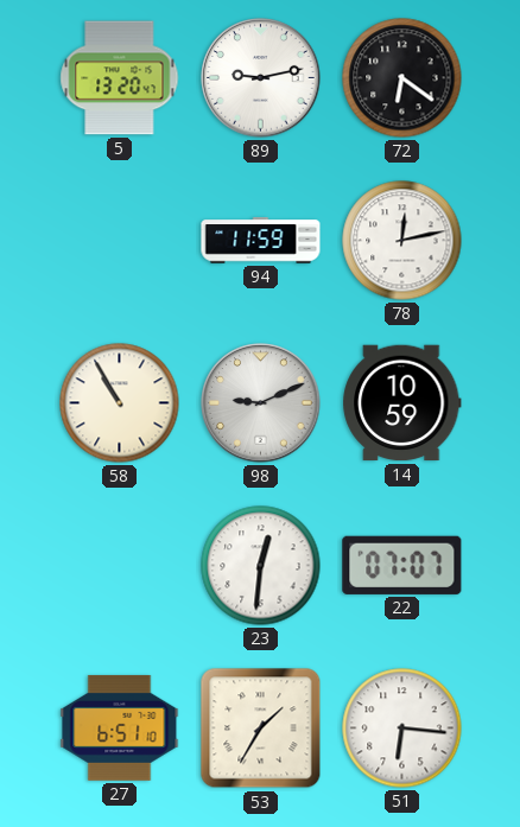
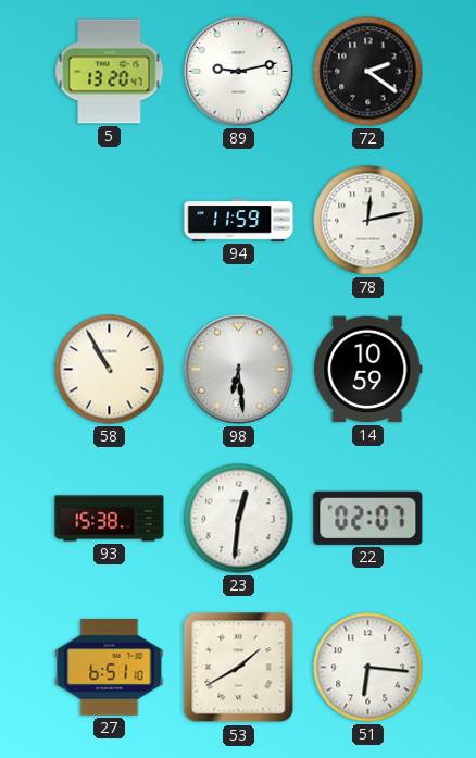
72: 6:21 -> 2:21 (368, 72)
98: 9:11 -> 6:29 (239, 370)
93: none -> 15:38 (110, 519)
22: 07:07 -> 02:07 (368, 518)
53: 1:35 -> 1:40 (239, 668)
